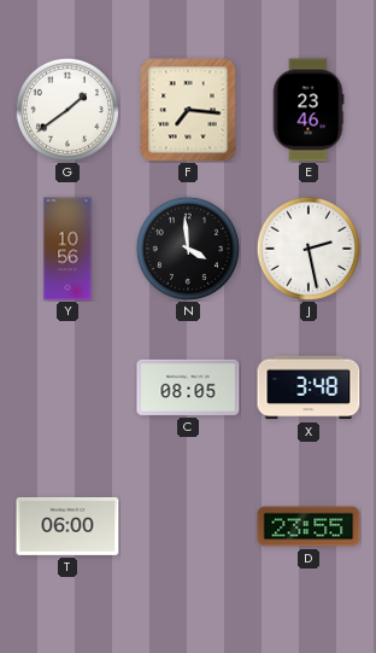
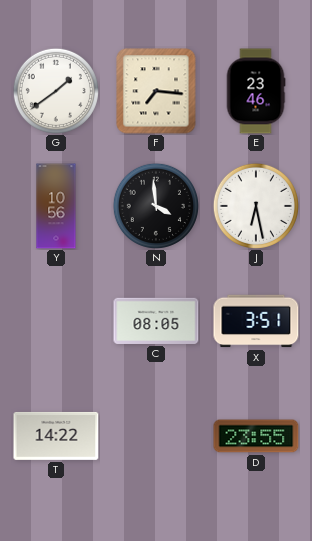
J: 2:28 -> 6:28 (256, 206)
X: 3:48 -> 3:51 (256, 321)
T: 06:00 -> 14:22 (56, 436)
